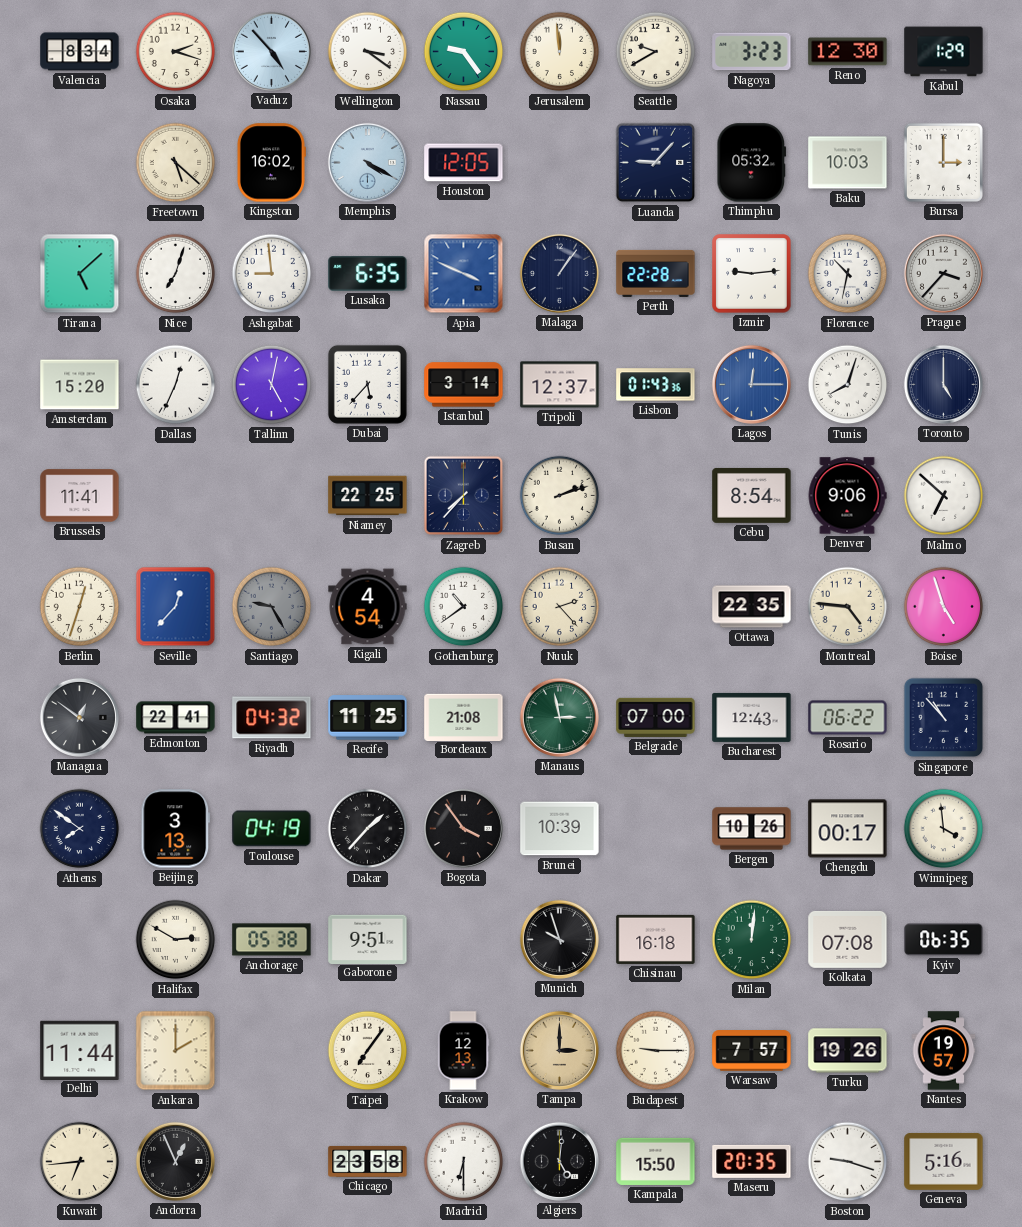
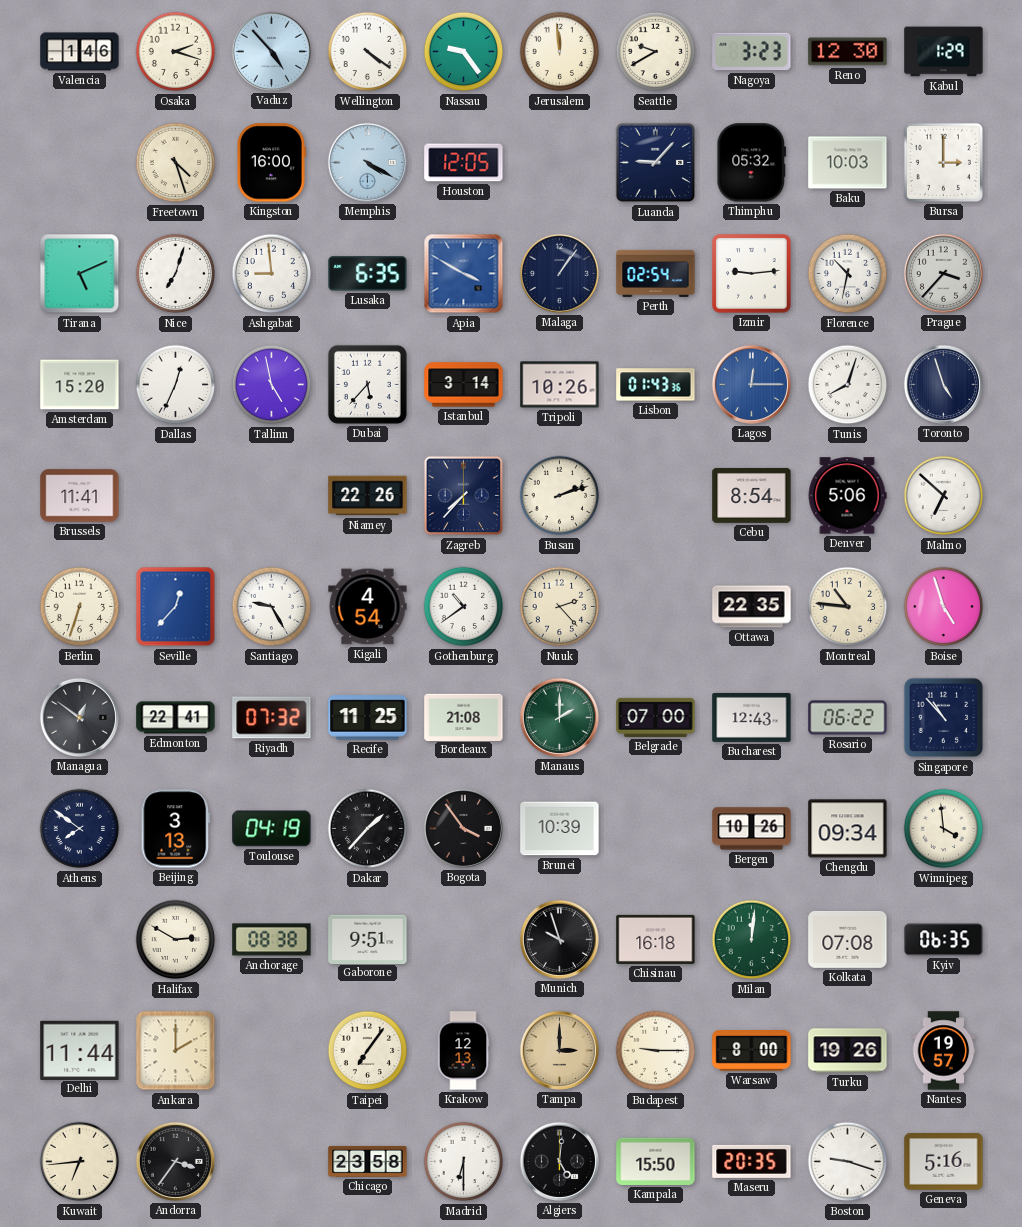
Valencia: 8:34 -> 1:46 (80, 52)
Wellington: 3:21 -> 4:21 (368, 52)
Freetown: 5:22 -> 4:27 (176, 163)
Kingston: 16:02 -> 16:00 (271, 163)
Tirana: 5:08 -> 5:11 (80, 274)
Apia: 3:49 -> 3:50 (464, 274)
Perth: 22:28 -> 02:54 (656, 273)
Tallinn: 5:02 -> 4:58 (272, 385)
Tripoli: 12:37 -> 10:26 (560, 385)
Toronto: 5:00 -> 4:57 (943, 384)
Niamey: 22:25 -> 22:26 (368, 496)
Denver: 9:06 -> 5:06 (847, 496)
Berlin: 12:33 -> 6:33 (80, 607)
Santiago dial: grey -> white (272, 607)
Montreal: 4:46 -> 10:46 (848, 607)
Riyadh: 04:32 -> 07:32 (272, 718)
Manaus: 2:58 -> 2:00 (559, 717)
Chengdu: 00:17 -> 09:34 (848, 829)
Anchorage: 05:38 -> 08:38 (272, 940)
Warsaw: 7:57 -> 8:00 (752, 1051)
Andorra: 12:56 -> 3:36 (175, 1161)
